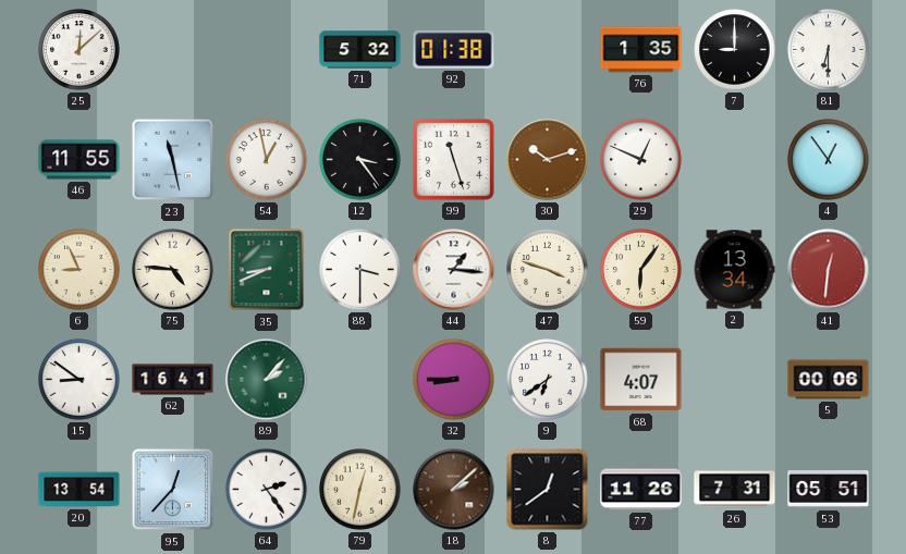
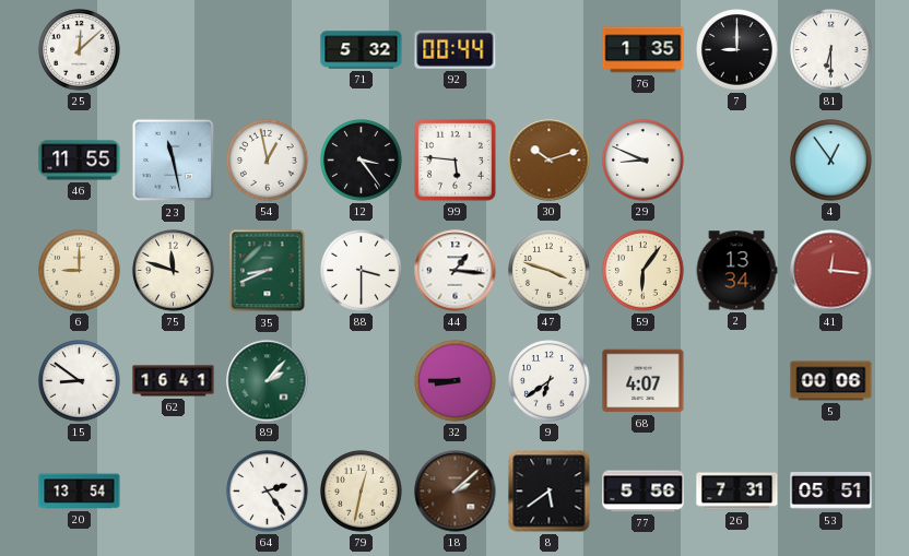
92: 01:38 -> 00:44 (456, 49)
99: 11:27 -> 5:46 (454, 159)
29: 12:49 -> 8:49 (644, 161)
6: 8:56 -> 9:00 (80, 271)
75: 4:46 -> 11:48 (174, 271)
41: 12:31 -> 12:16 (831, 271)
95: 12:37 -> none (173, 490)
8: 12:39 -> 5:39 (550, 492)
77: 11:26 -> 5:56 (644, 492)
